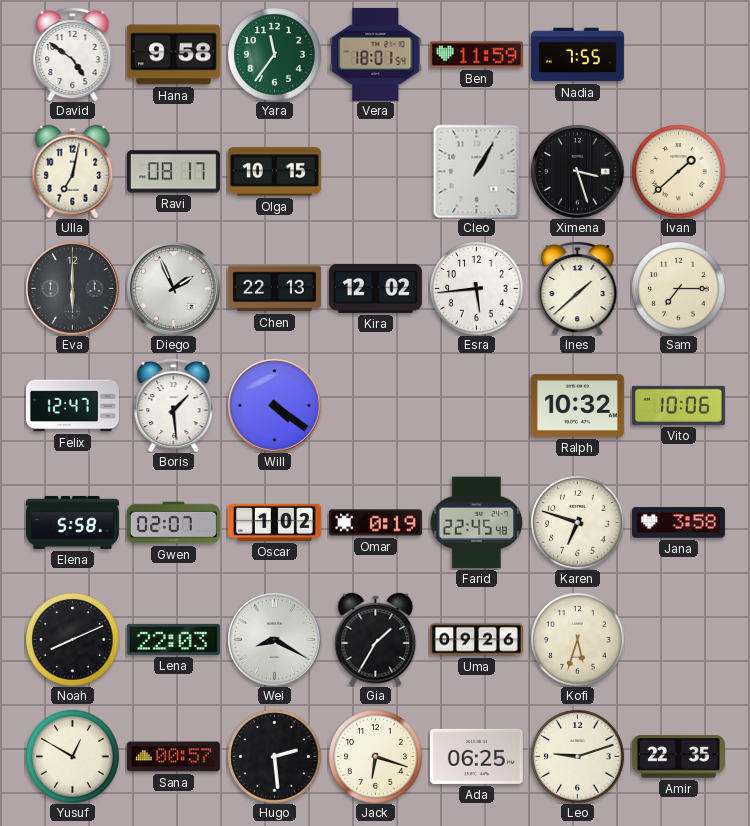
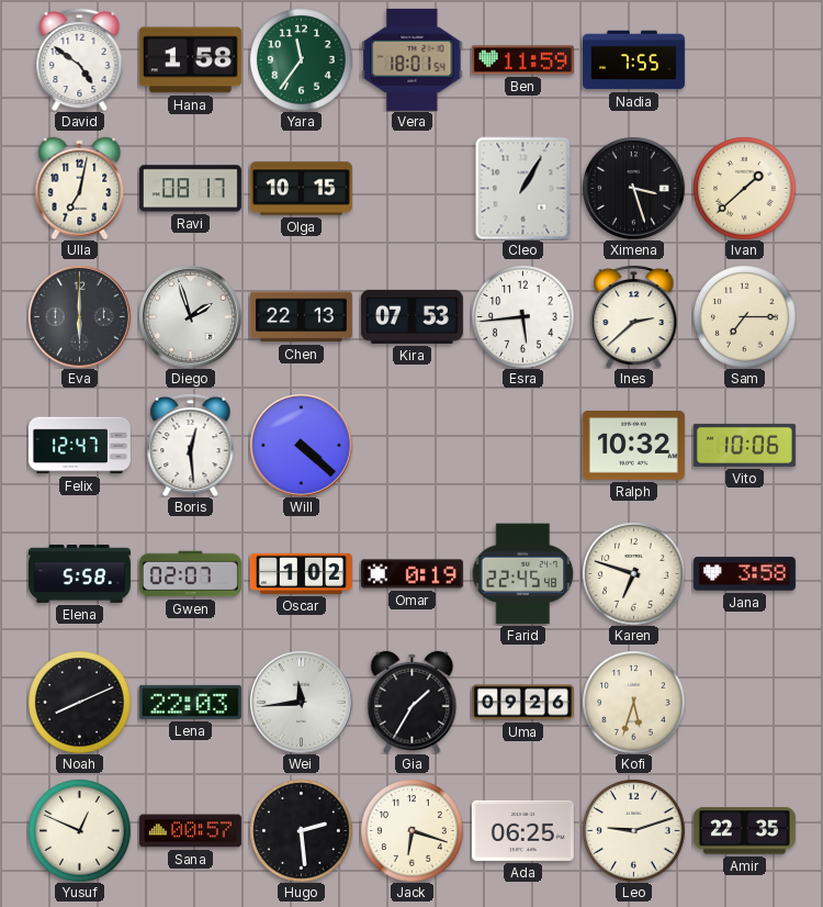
Hana: 9:58 -> 1:58 (190, 60)
Diego: 1:56 -> 1:57 (191, 317)
Kira: 12:02 -> 07:53 (411, 316)
Ines: 1:38 -> 2:38 (634, 316)
Boris: 1:29 -> 12:29 (191, 445)
Will: 4:21 -> 4:22 (302, 446)
Wei: 8:20 -> 11:44 (302, 703)
Yusuf: 12:50 -> 12:49 (79, 830)
